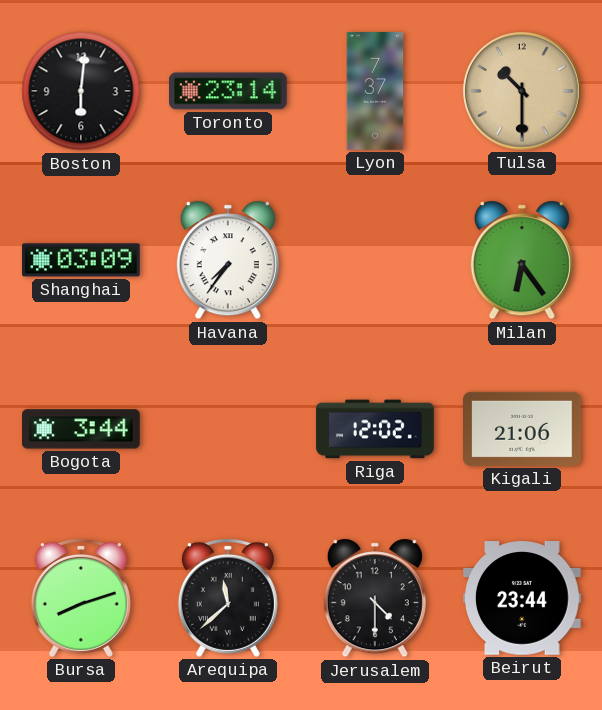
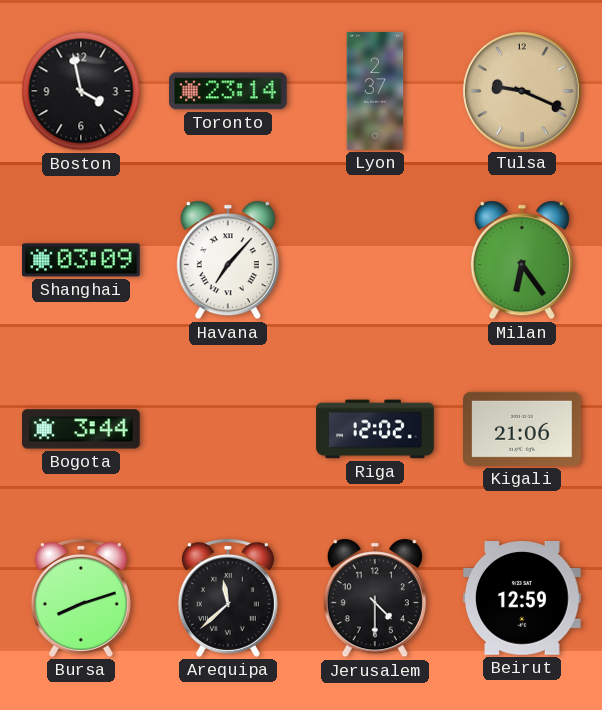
Boston: 6:01 -> 3:58 (81, 91)
Lyon: 7:37 -> 2:37 (375, 91)
Tulsa: 10:30 -> 9:19 (522, 91)
Havana: 7:36 -> 7:07 (228, 260)
Beirut: 23:44 -> 12:59 (523, 598)
